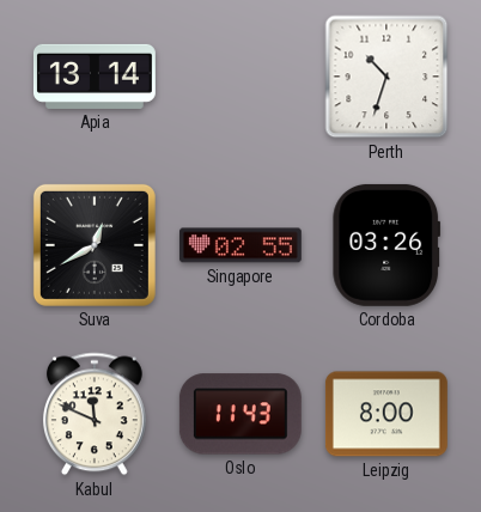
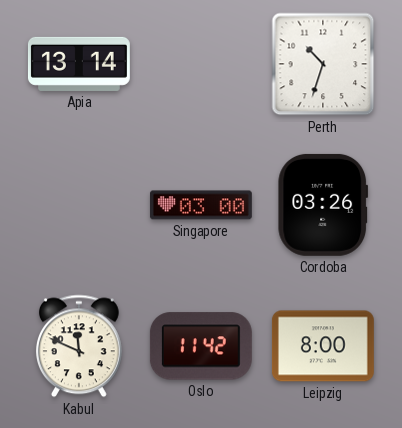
Suva: 12:40 -> none (95, 245)
Singapore: 02:55 -> 03:00 (201, 205)
Oslo: 11:43 -> 11:42 (201, 346)
